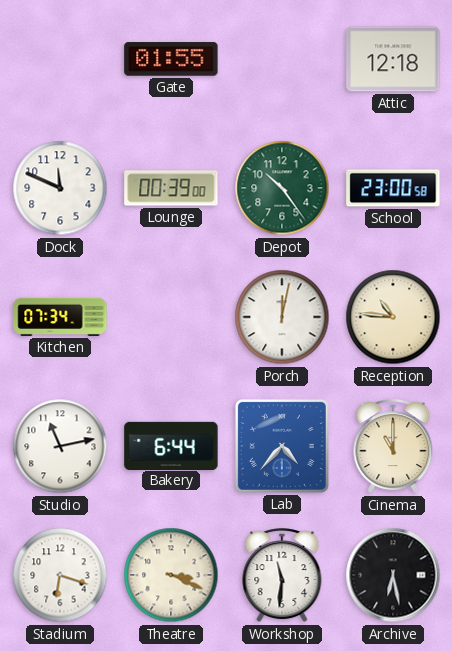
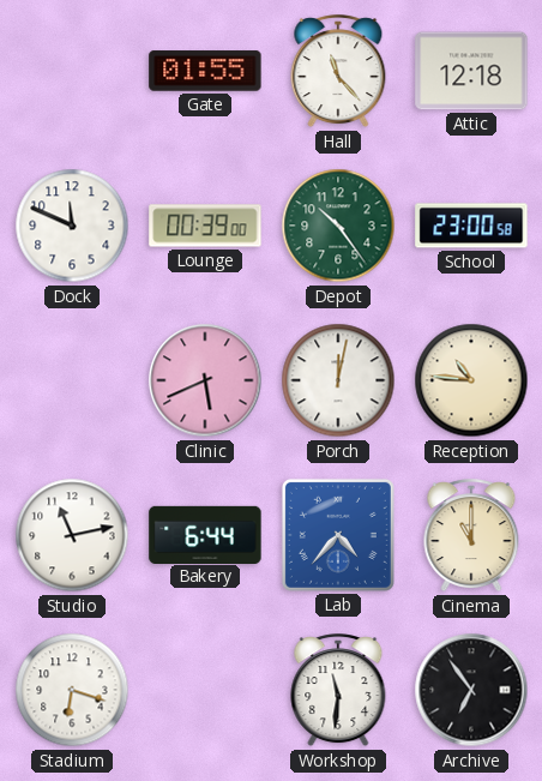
Hall: none -> 11:23 (338, 72)
Kitchen: 07:34 -> none (60, 317)
Clinic: none -> 5:41 (205, 380)
Theatre: 3:19 -> none (171, 575)
Archive: 6:28 -> 6:54 (471, 690)
